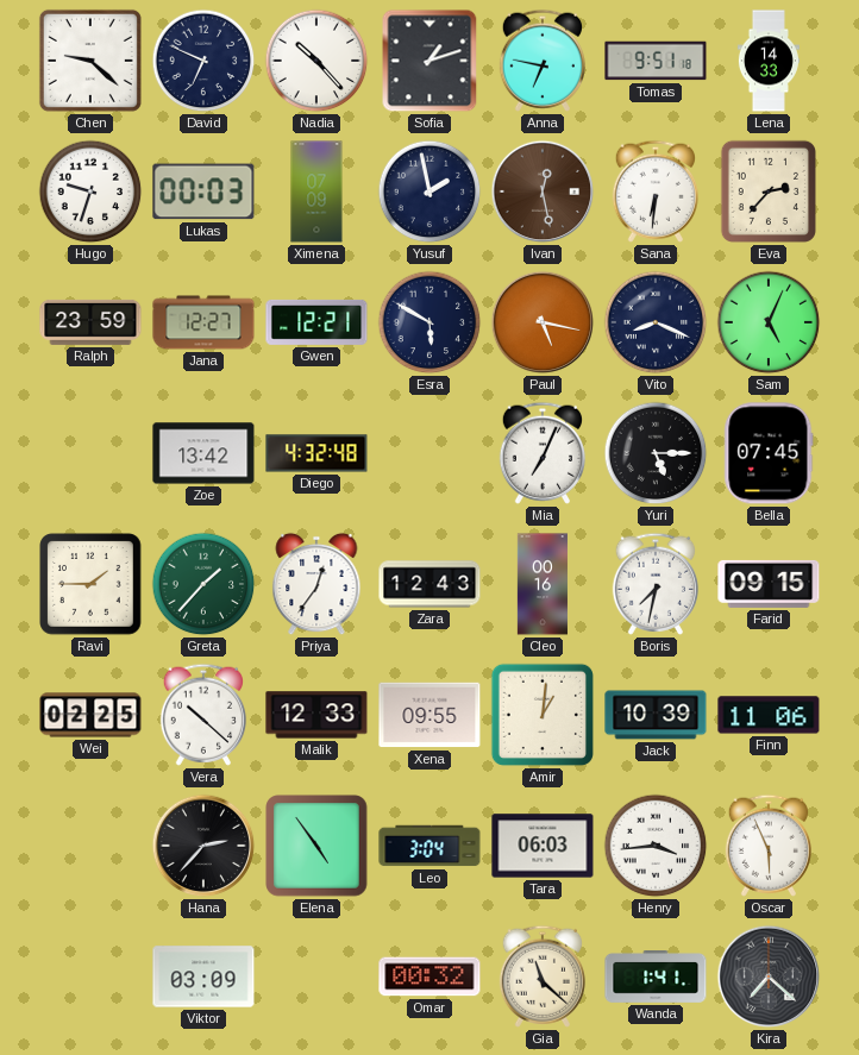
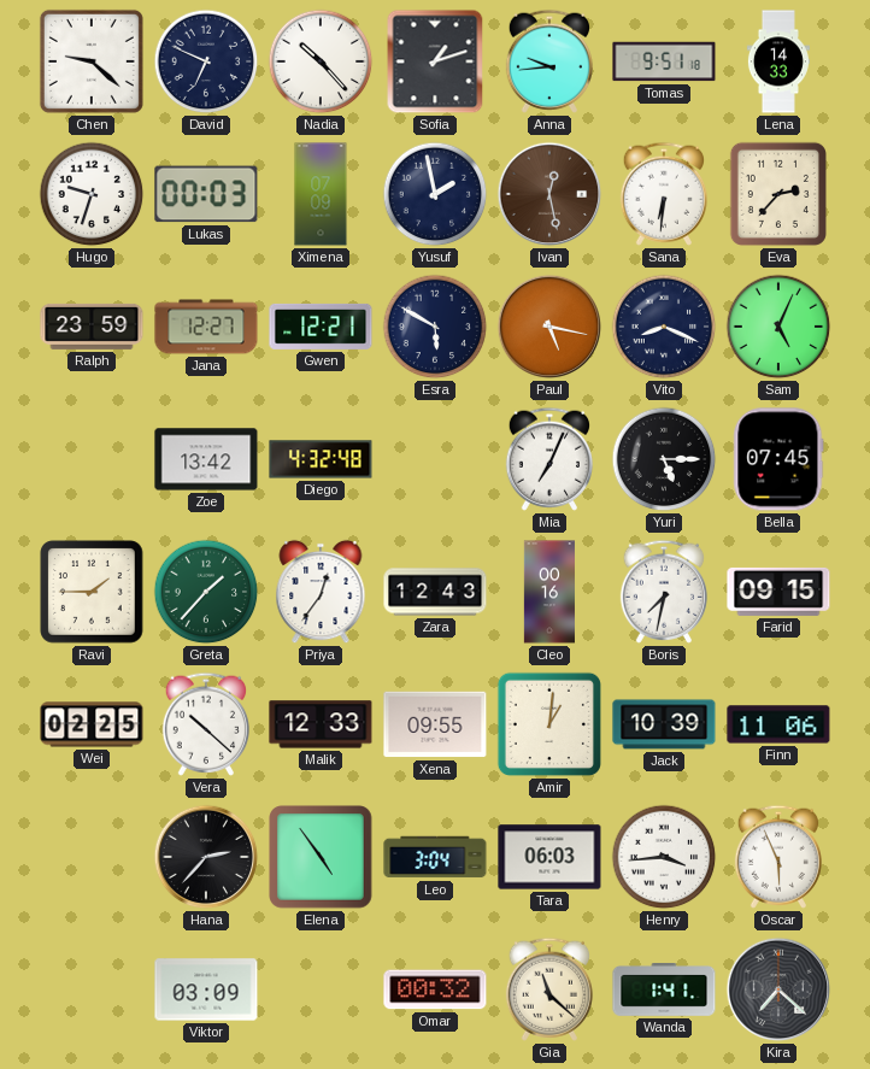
Anna: 6:47 -> 9:44 (548, 61)
